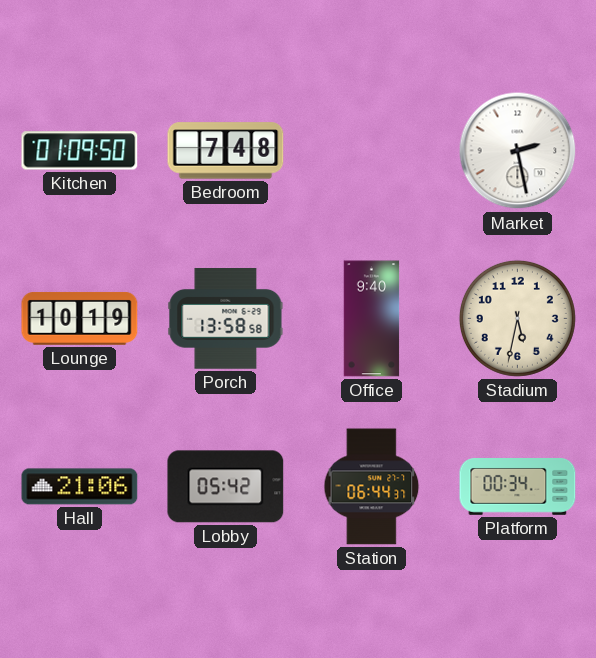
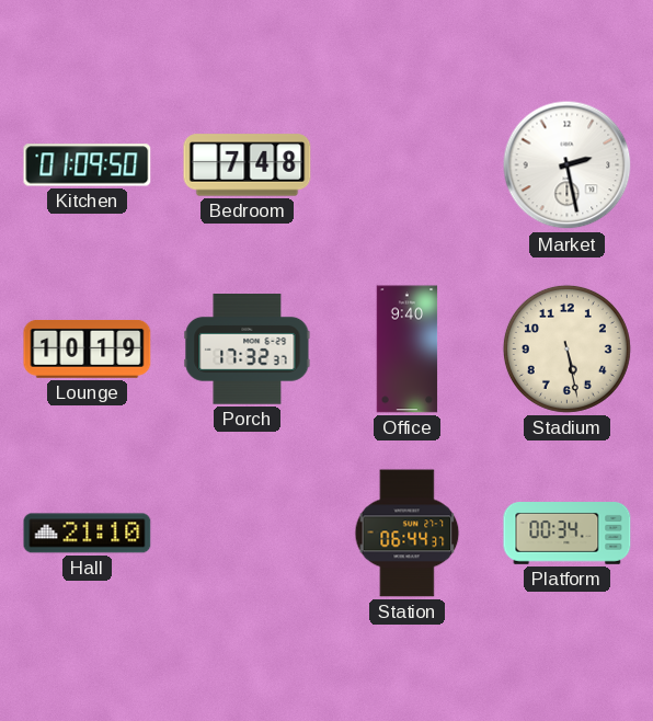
Porch: 13:58 -> 17:32 (248, 350)
Stadium: 5:32 -> 5:28 (566, 348)
Hall: 21:06 -> 21:10 (88, 534)
Lobby: 05:42 -> none (226, 487)
